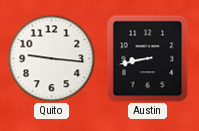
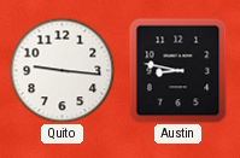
Austin: 8:43 -> 8:47 (178, 70)
